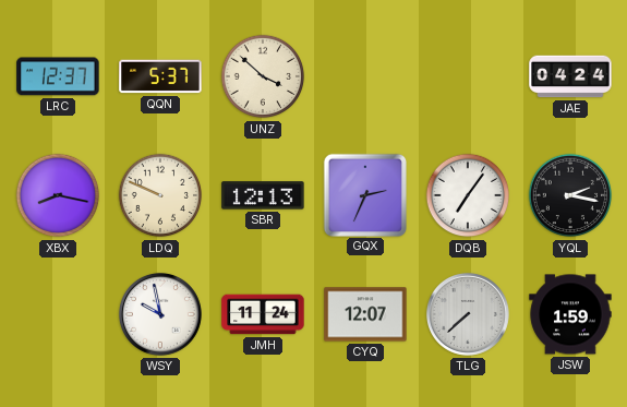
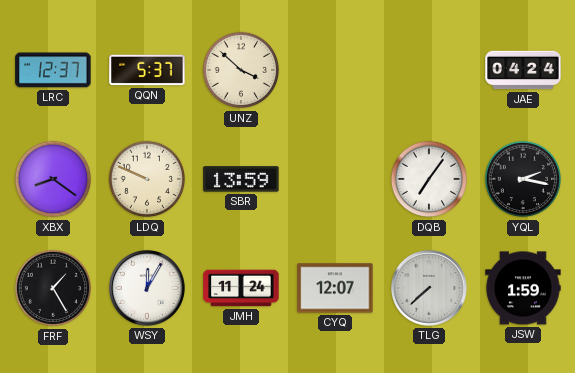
XBX: 8:17 -> 8:21 (53, 179)
SBR: 12:13 -> 13:59 (241, 179)
GQX: 2:34 -> none (364, 194)
FRF: none -> 1:25 (53, 288)
WSY: 9:58 -> 12:05 (147, 288)
